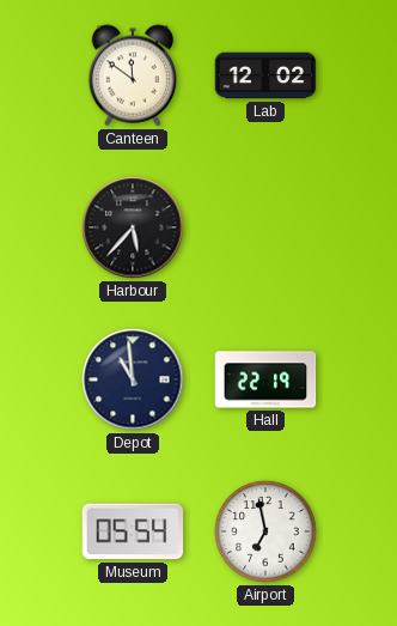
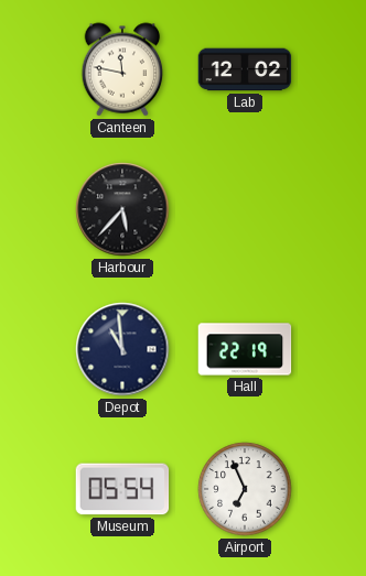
Canteen: 11:51 -> 11:47 (122, 69)
Airport: 6:58 -> 6:56 (245, 489)
